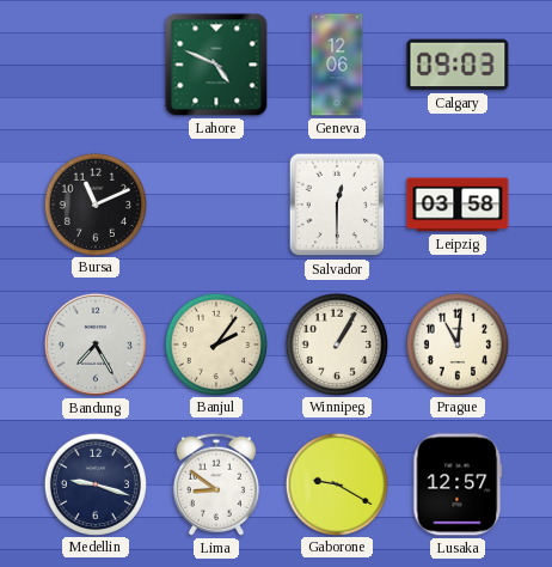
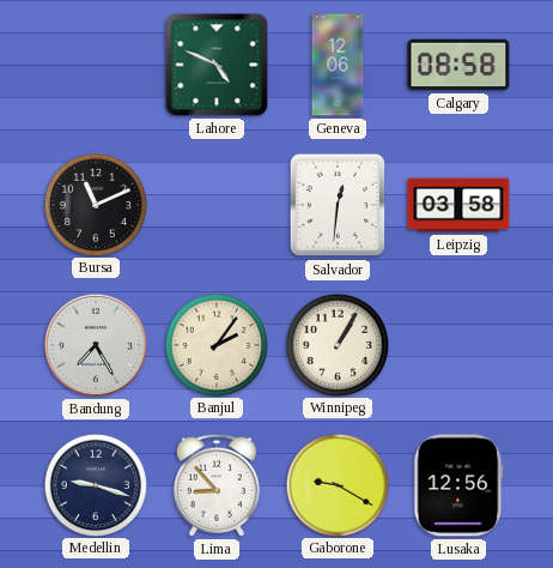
Calgary: 09:03 -> 08:58 (458, 65)
Salvador: 12:30 -> 12:31 (338, 205)
Prague: 11:01 -> none (456, 343)
Lima: 8:51 -> 8:53 (217, 485)
Lusaka: 12:57 -> 12:56 (458, 485)
